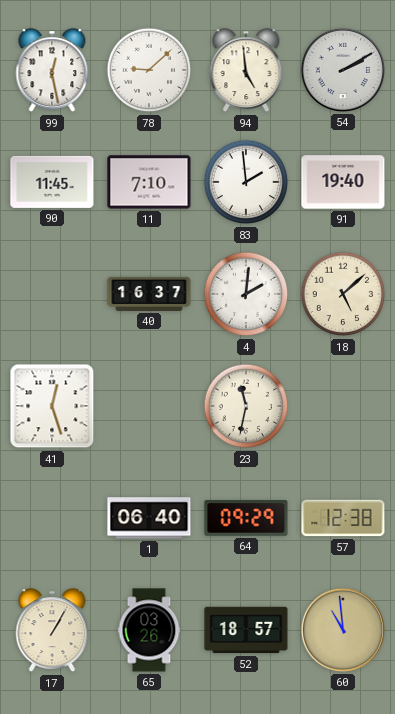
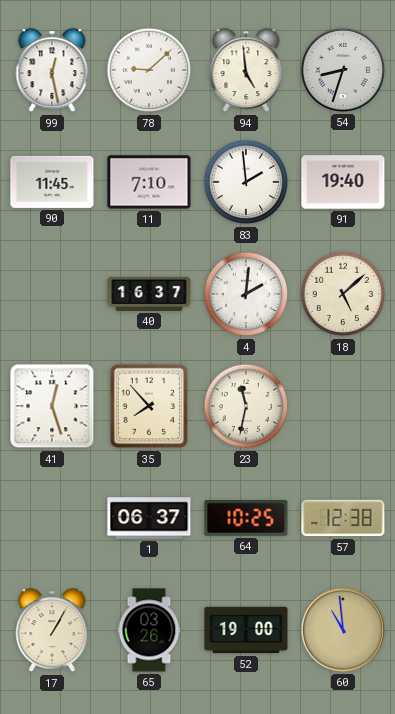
54: 2:10 -> 8:33 (343, 70)
35: none -> 7:53 (148, 406)
1: 06:40 -> 06:37 (149, 518)
64: 09:29 -> 10:25 (246, 519)
52: 18:57 -> 19:00 (246, 630)
